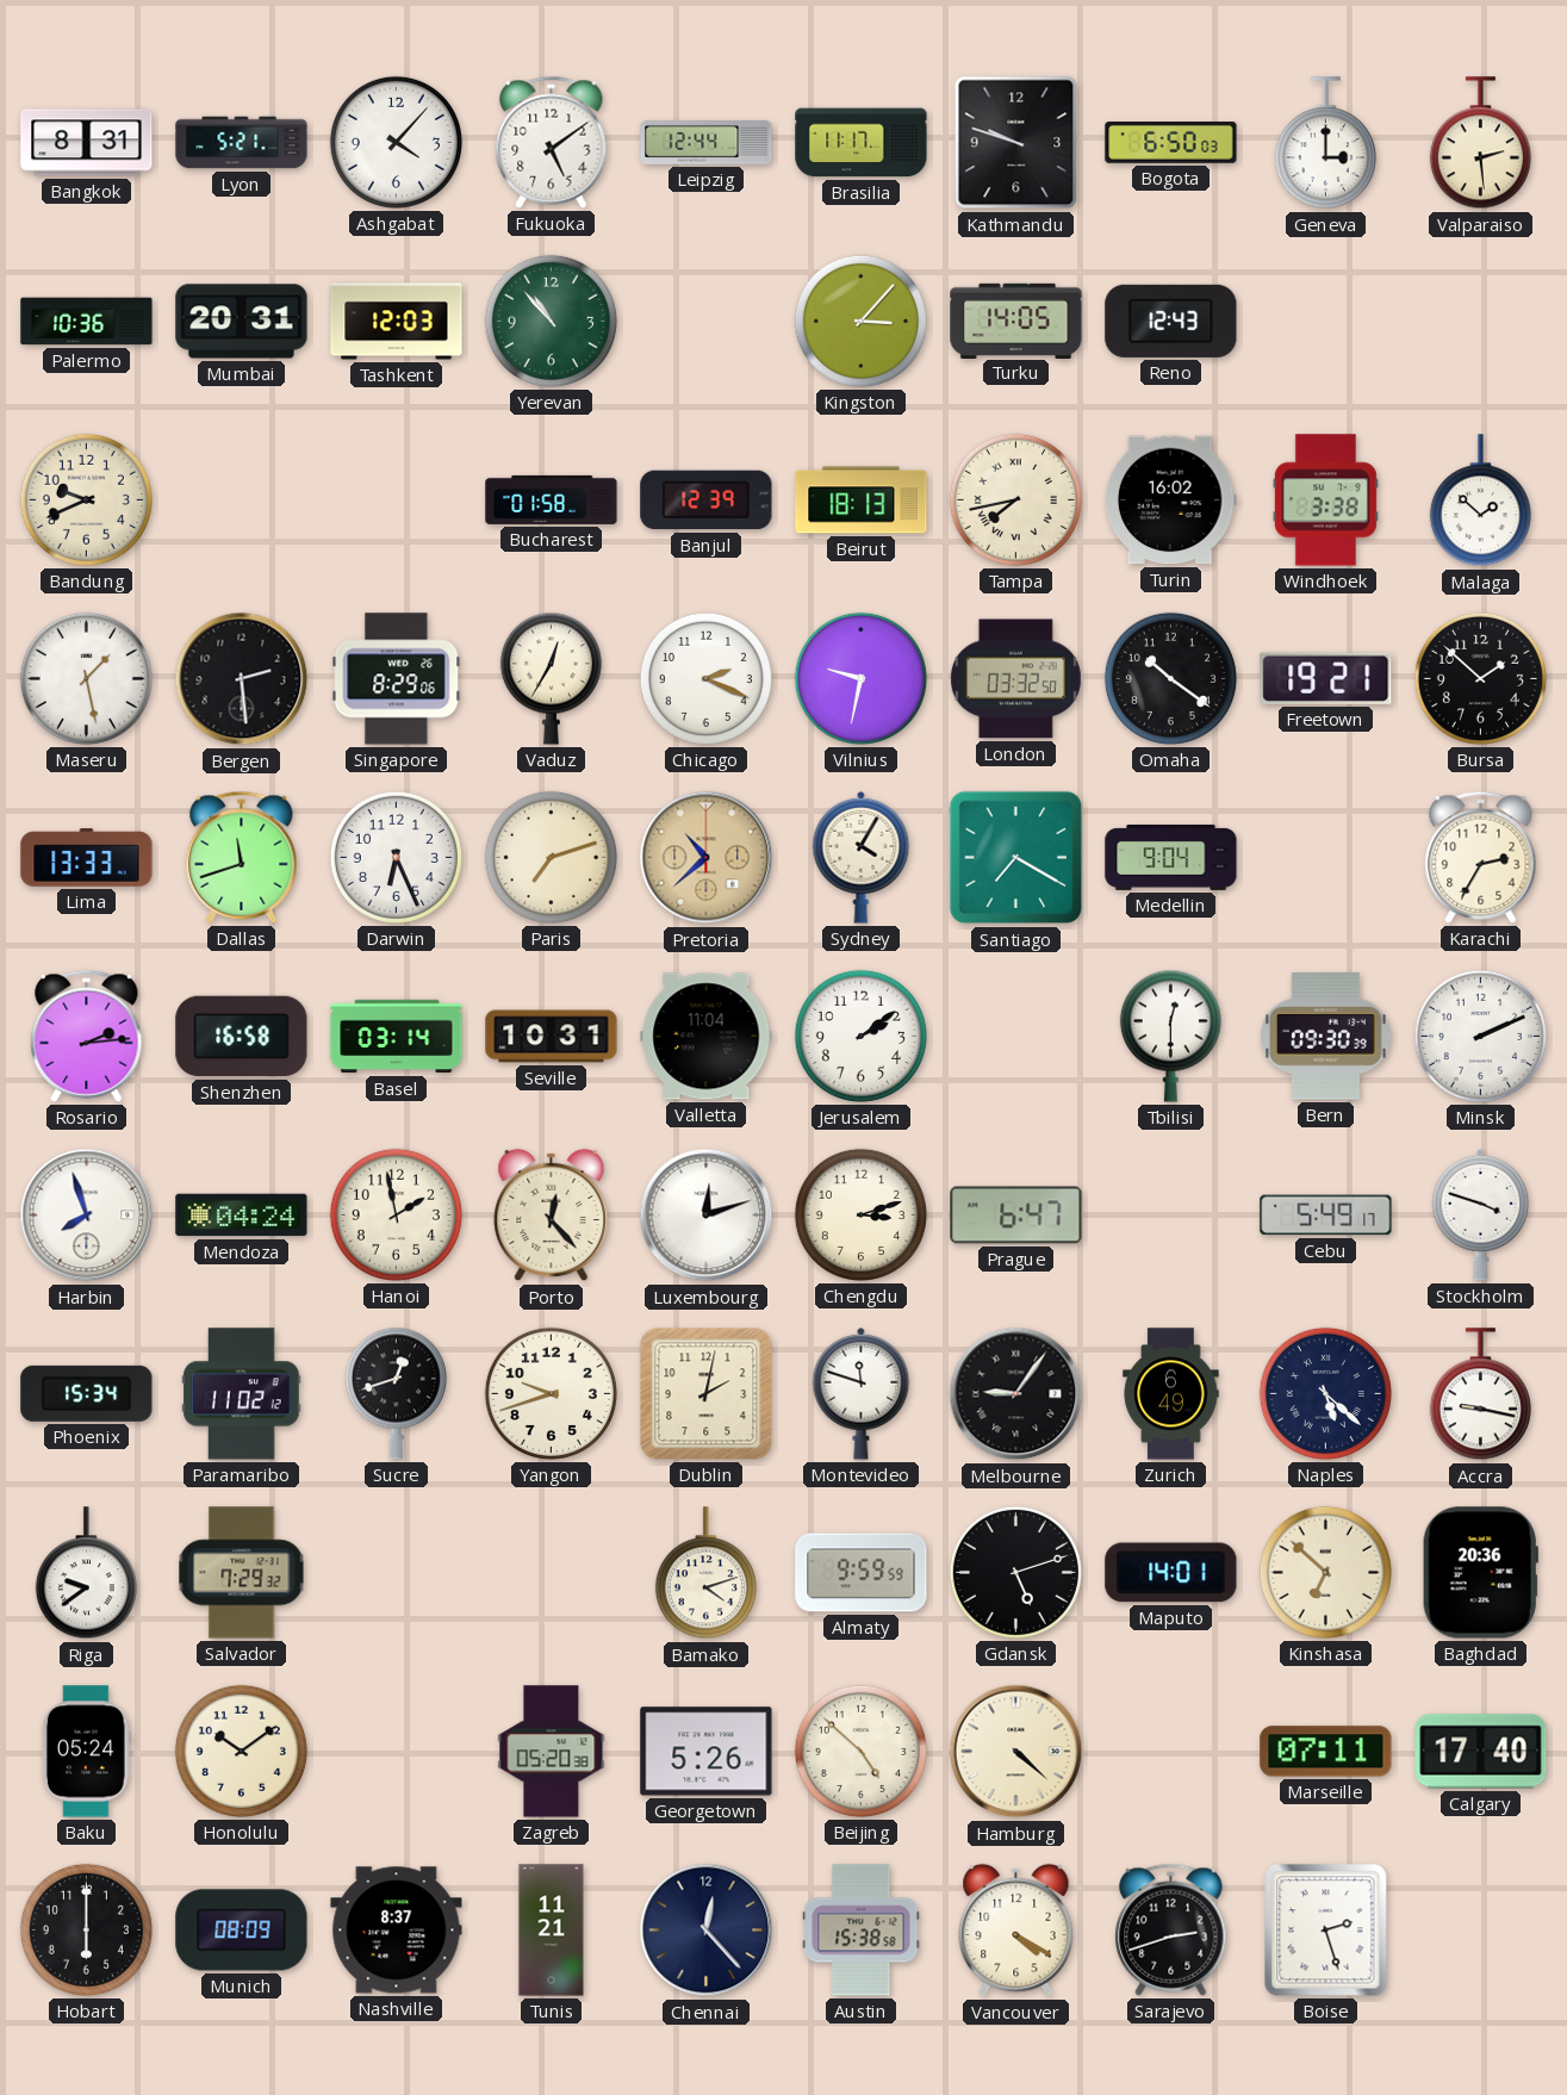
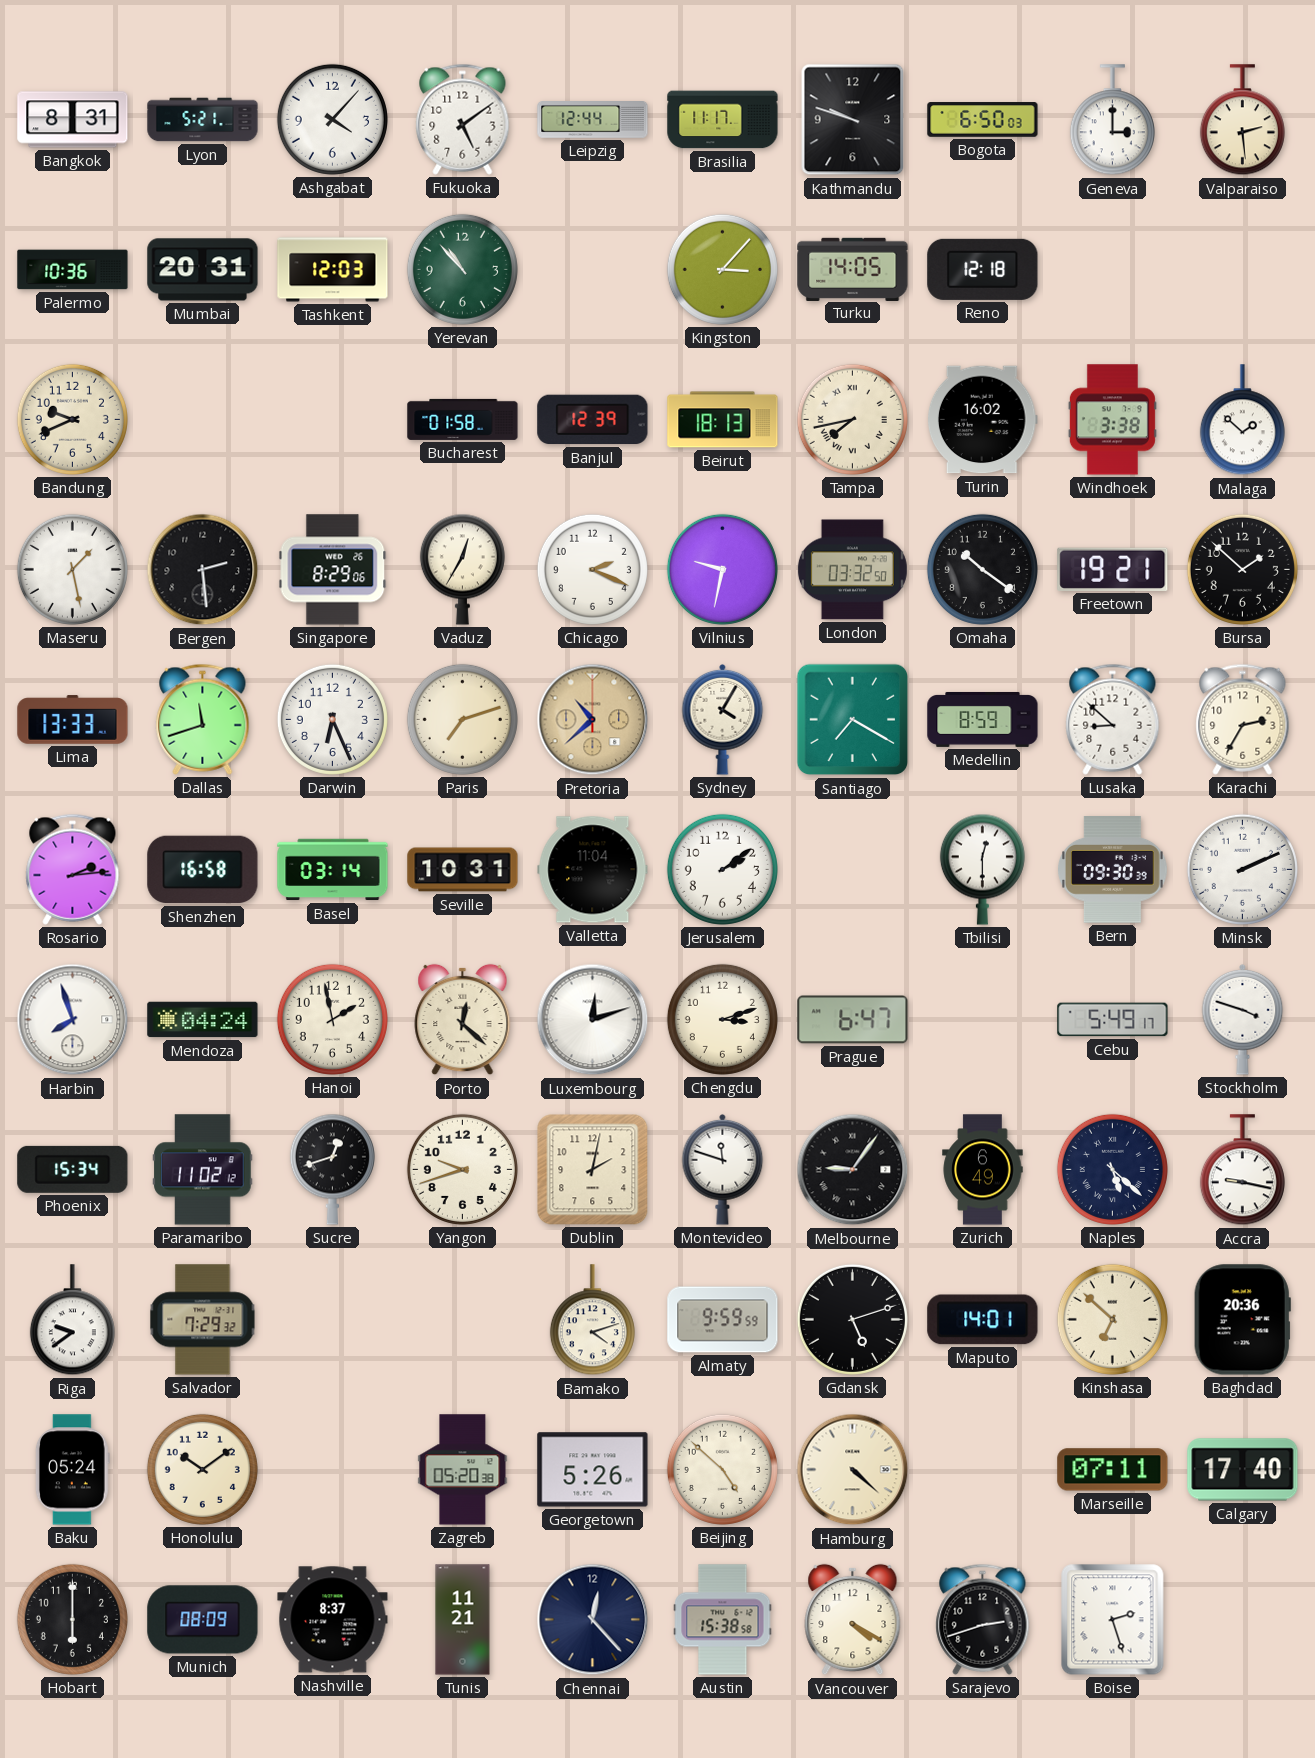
Reno: 12:43 -> 12:18 (983, 269)
Medellin: 9:04 -> 8:59 (983, 719)
Lusaka: none -> 8:52 (1113, 719)
Porto: 12:23 -> 12:22 (463, 1020)
